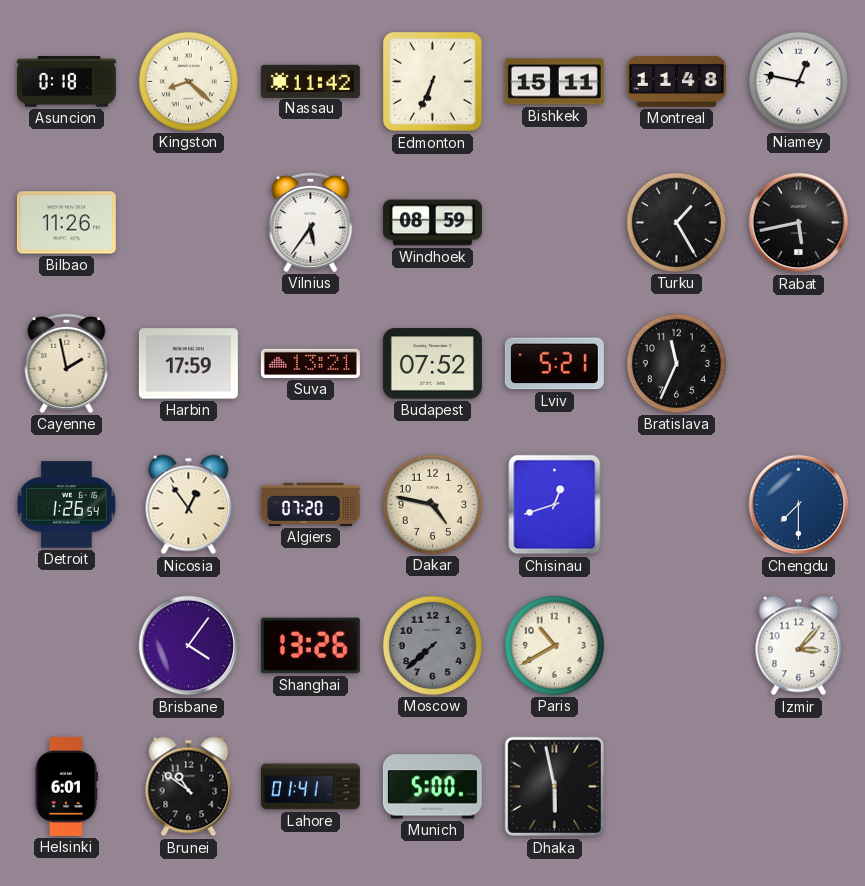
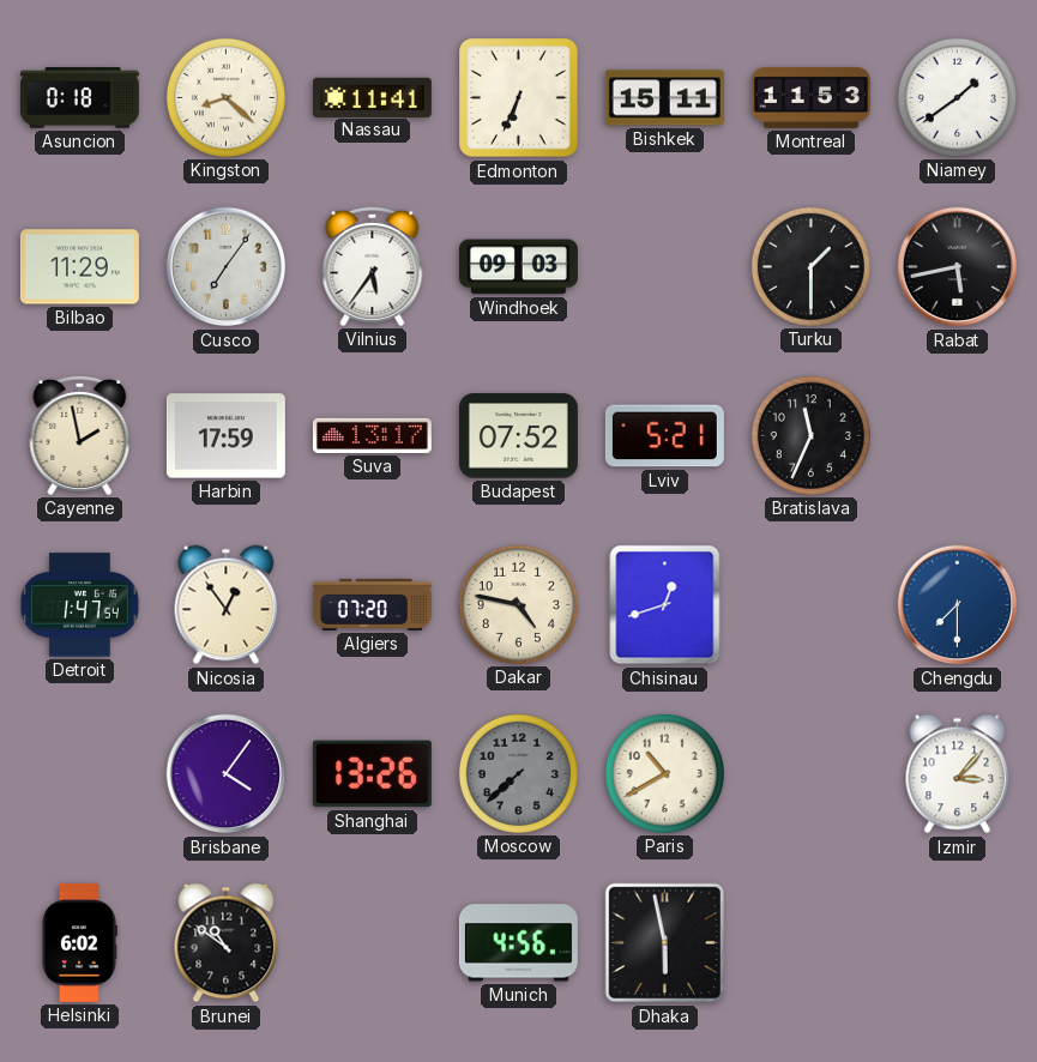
Nassau: 11:42 -> 11:41 (372, 97)
Montreal: 11:48 -> 11:53 (810, 97)
Niamey: 12:47 -> 1:39 (957, 97)
Bilbao: 11:26 -> 11:29 (79, 267)
Cusco: none -> 7:06 (227, 267)
Windhoek: 08:59 -> 09:03 (518, 267)
Turku: 1:25 -> 1:30 (810, 266)
Suva: 13:21 -> 13:17 (372, 435)
Detroit: 1:26 -> 1:47 (79, 605)
Helsinki: 6:01 -> 6:02 (79, 942)
Lahore: 01:41 -> none (310, 787)
Munich: 5:00 -> 4:56 (518, 943)
